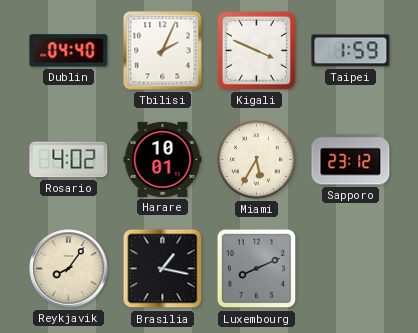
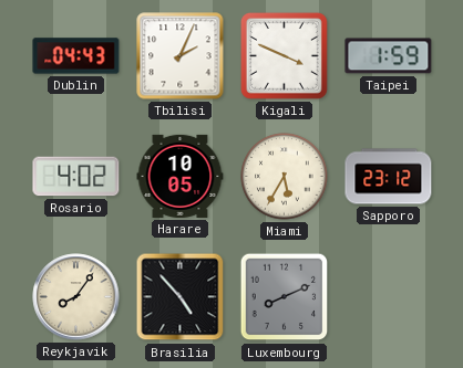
Dublin: 04:40 -> 04:43 (76, 56)
Harare: 10:01 -> 10:05 (181, 176)
Brasilia: 1:17 -> 4:53 (181, 297)
